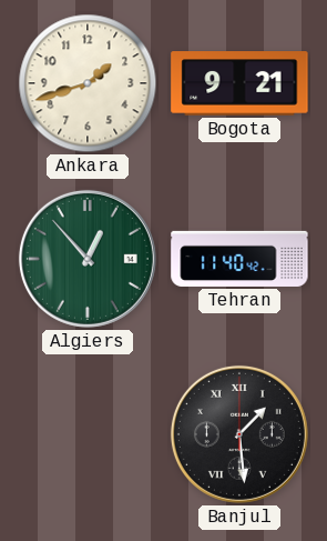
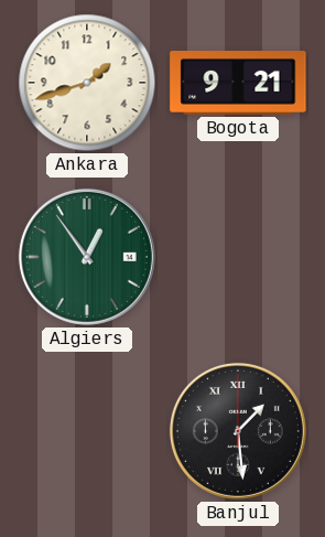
Algiers: 12:53 -> 12:54 (87, 257)
Tehran: 11:40 -> none (239, 259)
